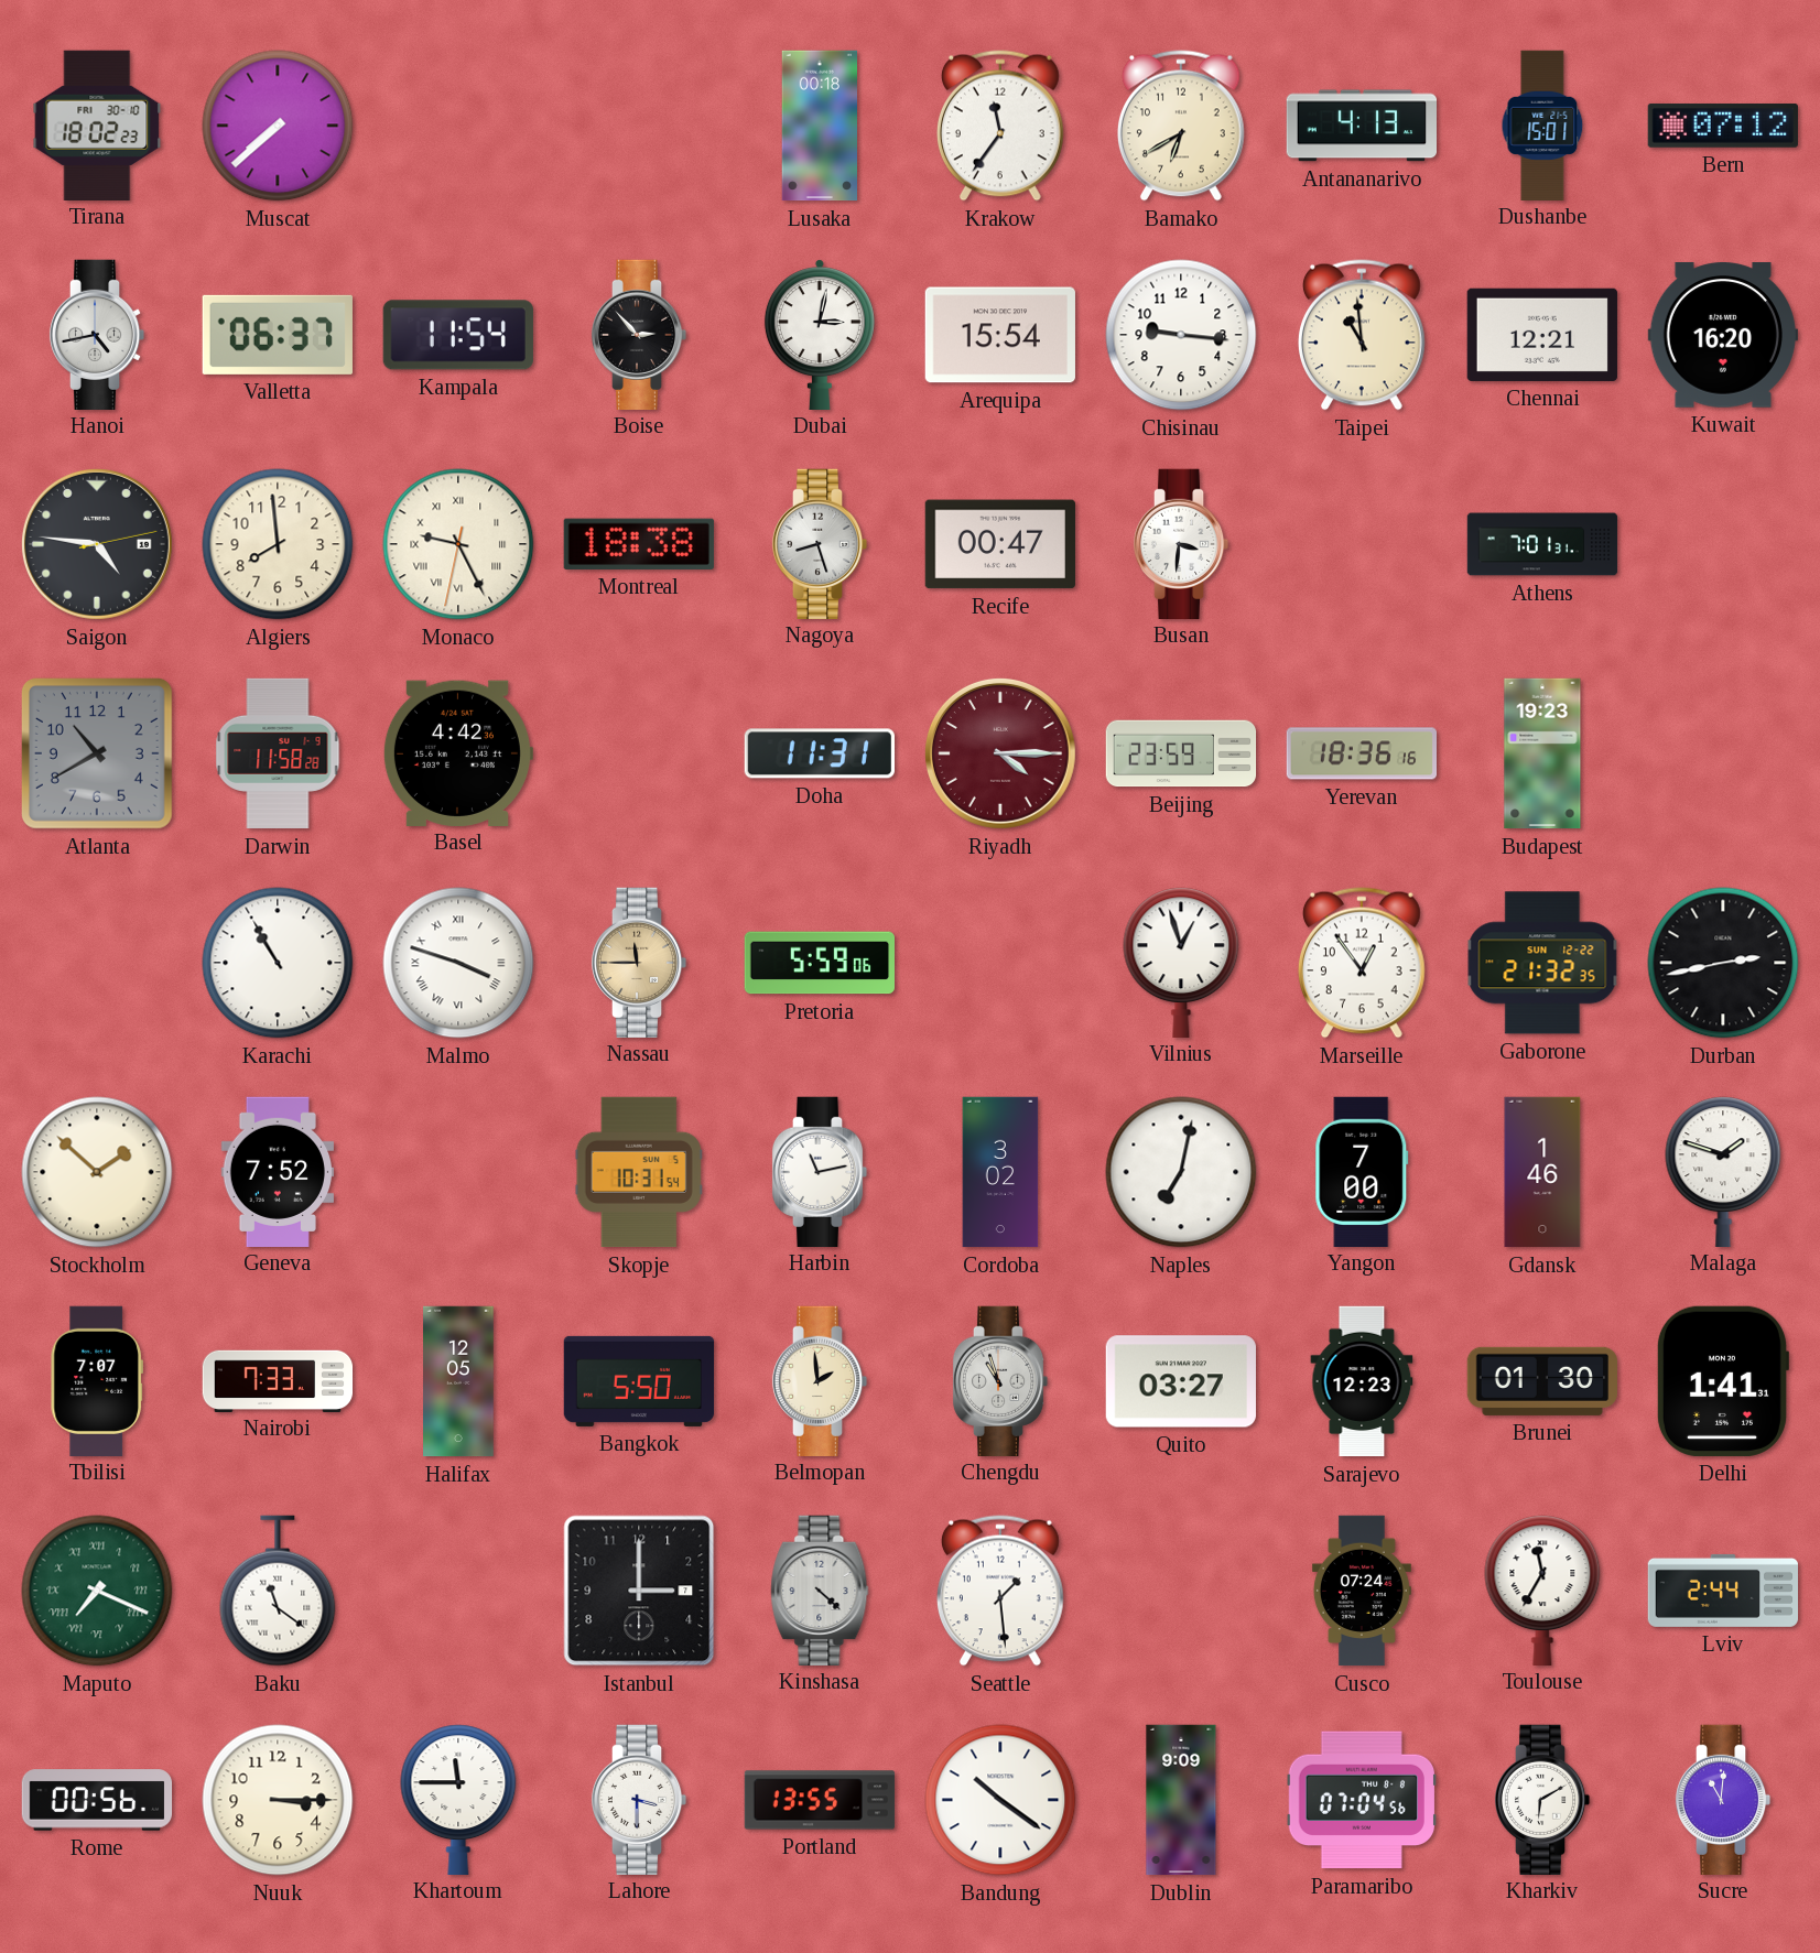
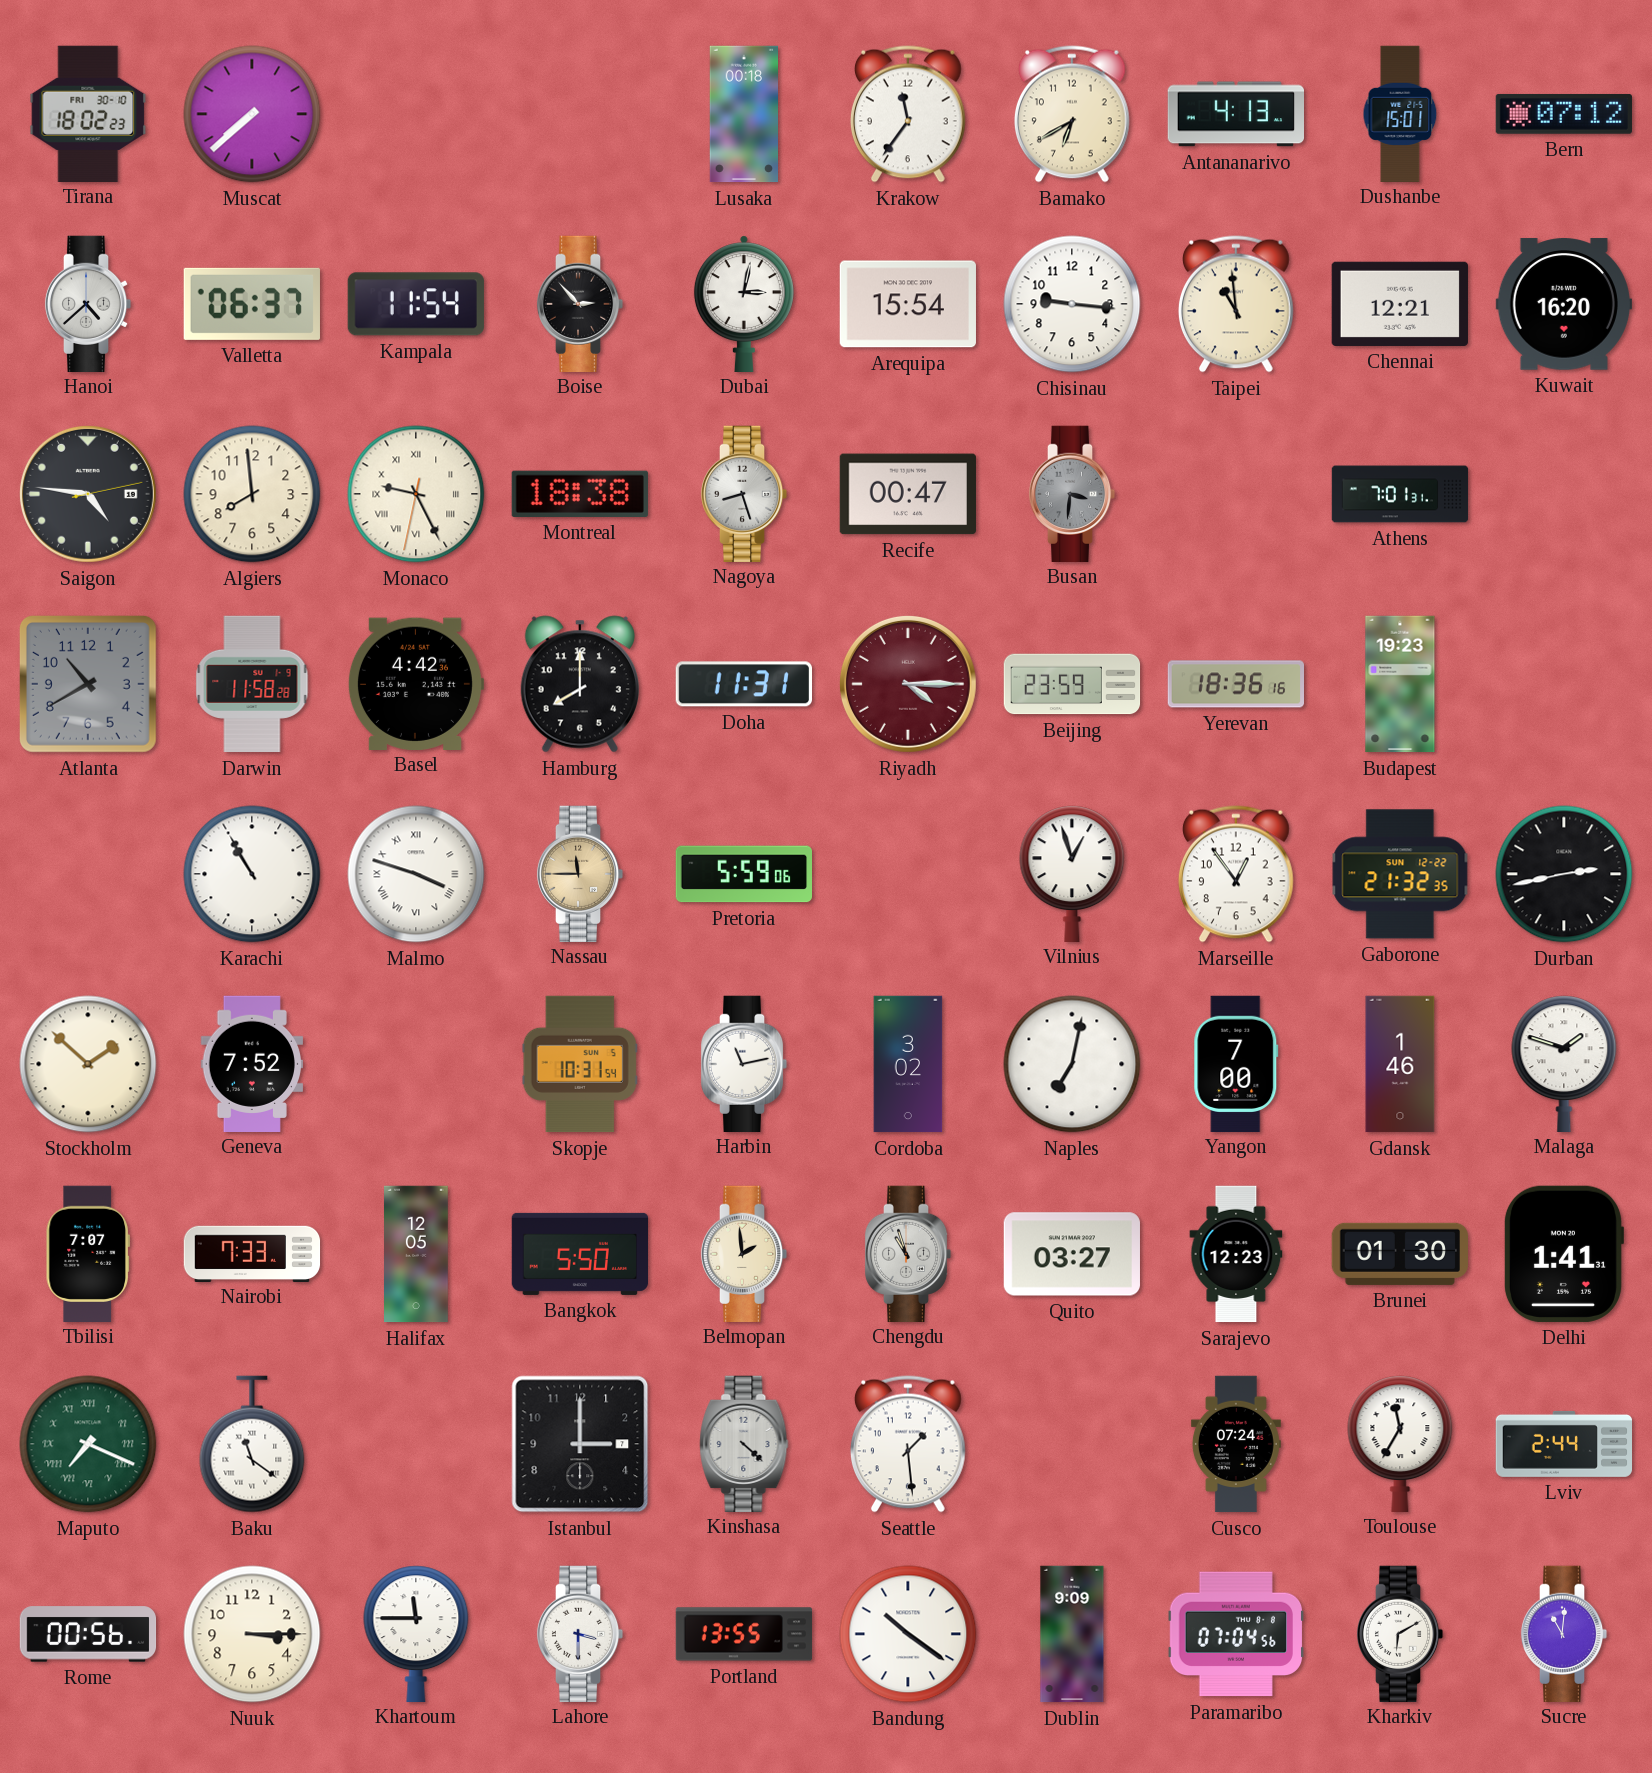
Hanoi: 4:43 -> 4:38 (88, 303)
Busan dial: white -> grey (1072, 493)
Hamburg: none -> 8:00 (580, 684)
